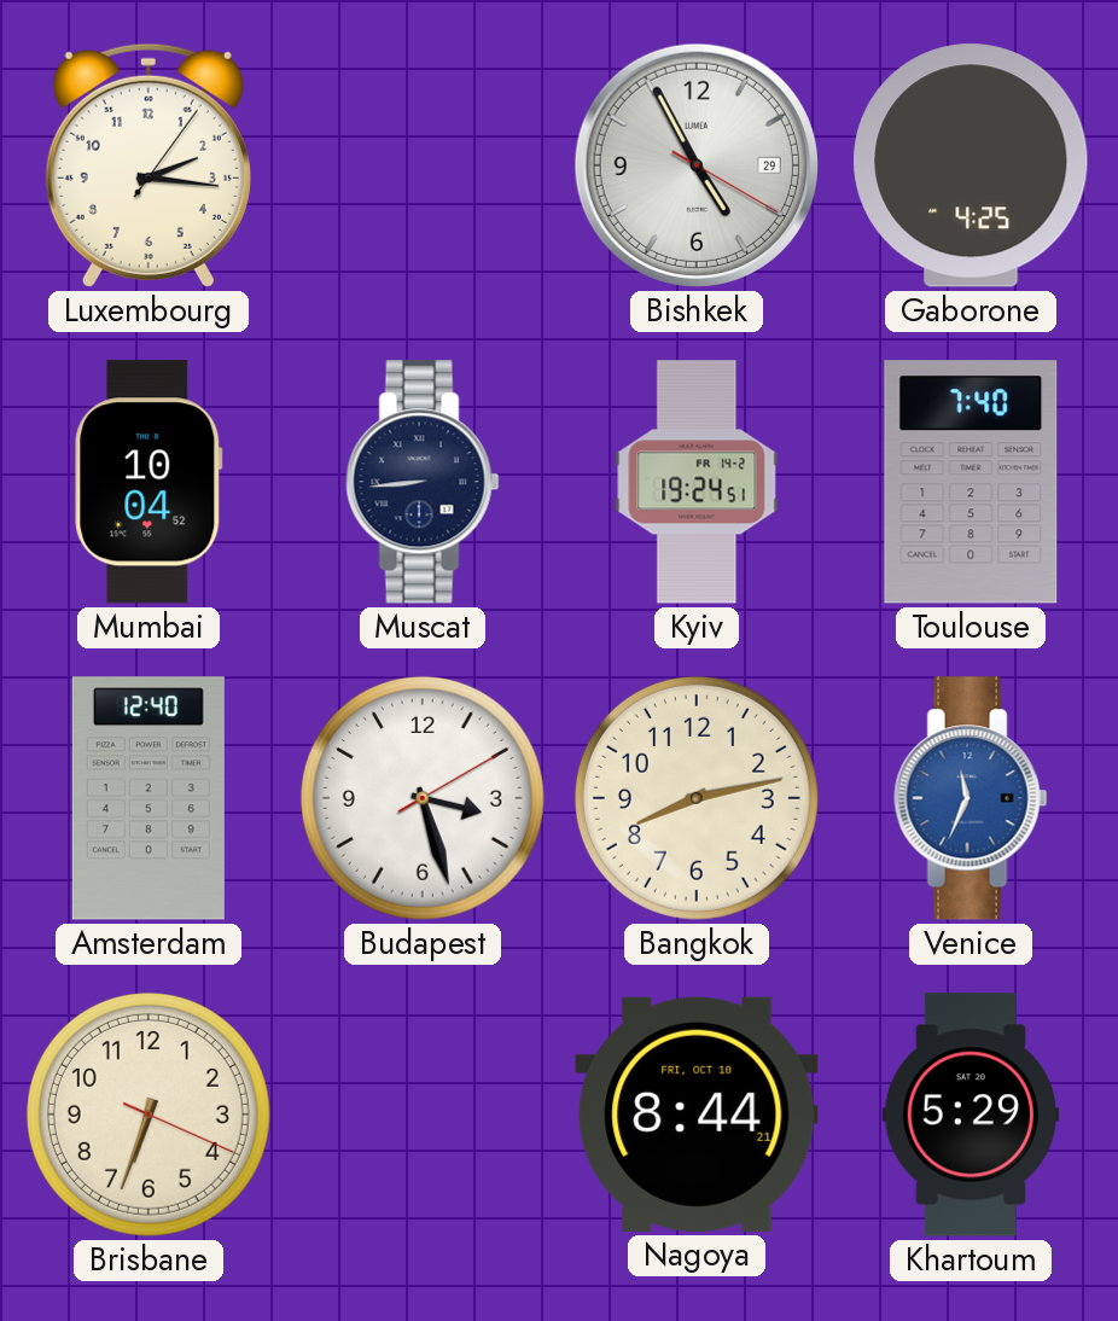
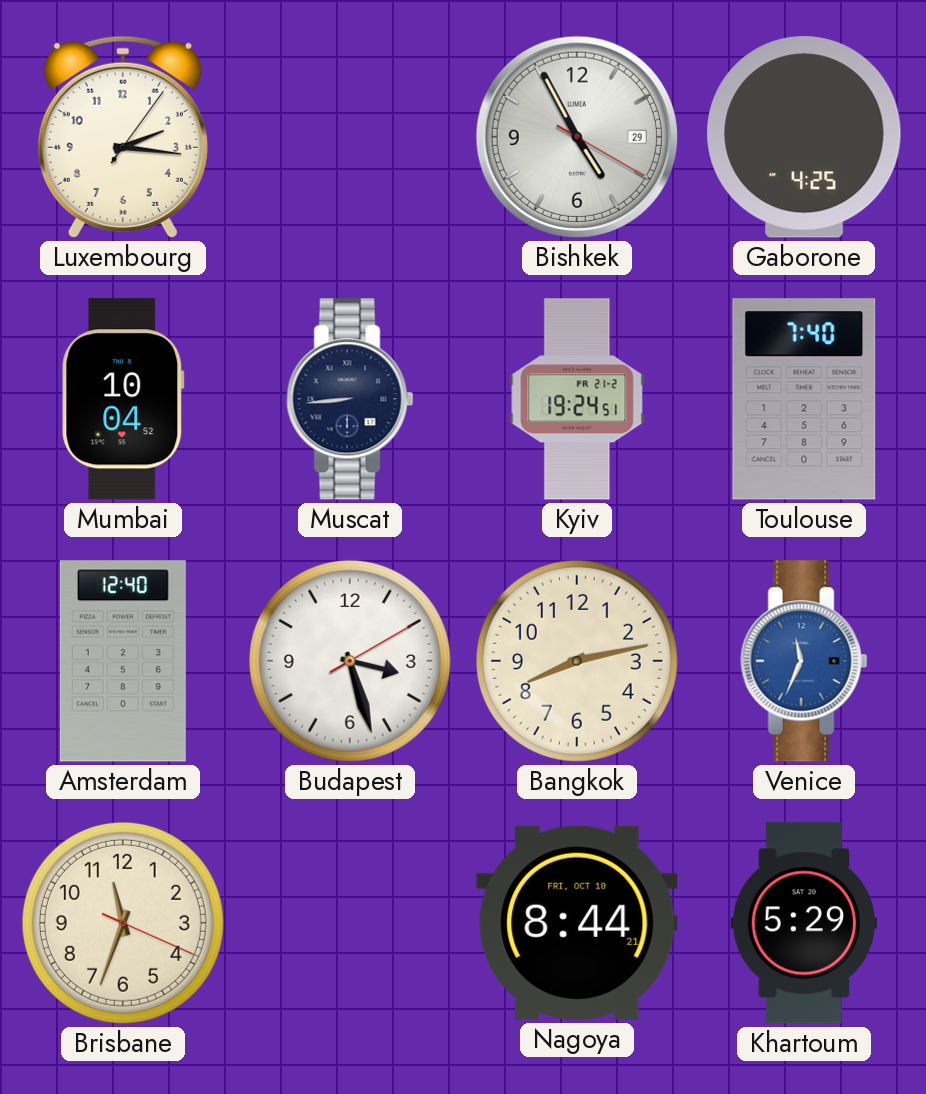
Kyiv date: FR 14-2 -> FR 21-2 (577, 399)
Brisbane: 6:33 -> 11:33 (123, 923)
